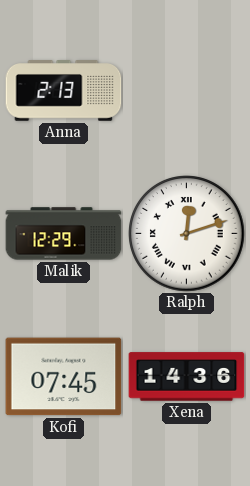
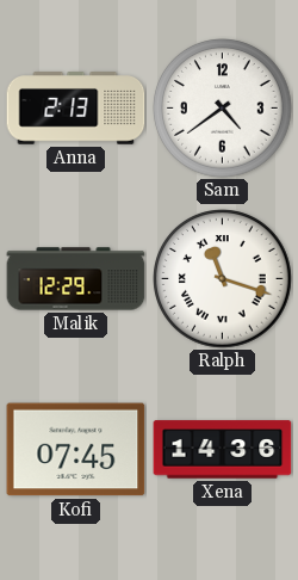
Sam: none -> 4:39 (223, 109)
Ralph: 12:12 -> 11:18 (223, 279)
